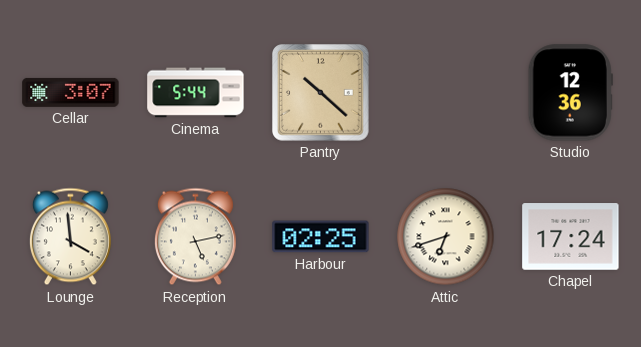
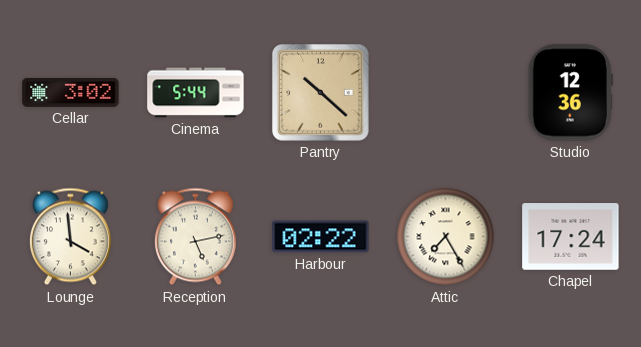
Cellar: 3:07 -> 3:02 (71, 92)
Harbour: 02:25 -> 02:22 (321, 237)
Attic: 6:42 -> 7:25 (446, 237)
